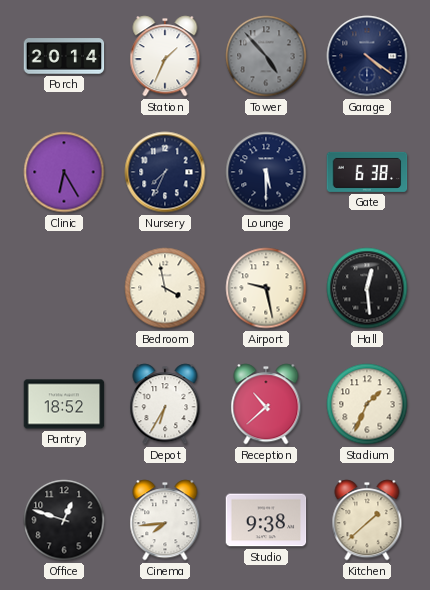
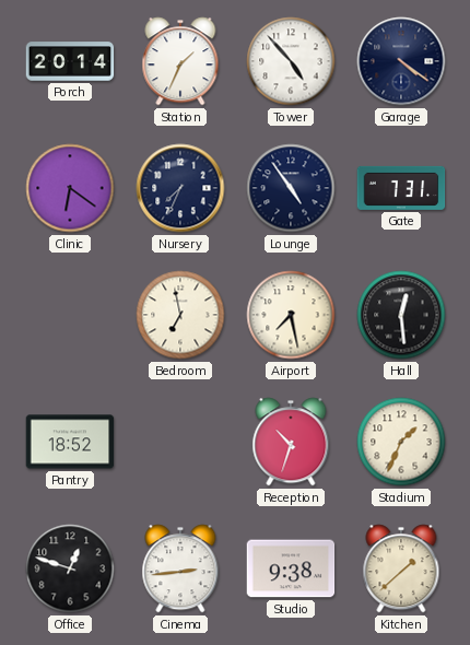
Tower dial: grey -> white (291, 61)
Clinic: 6:25 -> 6:21 (70, 188)
Lounge: 5:30 -> 4:54 (291, 188)
Gate: 6:38 -> 7:31 (401, 188)
Bedroom: 3:58 -> 6:58 (180, 315)
Airport: 9:28 -> 7:28 (291, 315)
Depot: 6:35 -> none (165, 404)
Reception: 10:38 -> 10:33 (291, 442)
Cinema: 7:44 -> 2:44 (180, 568)
